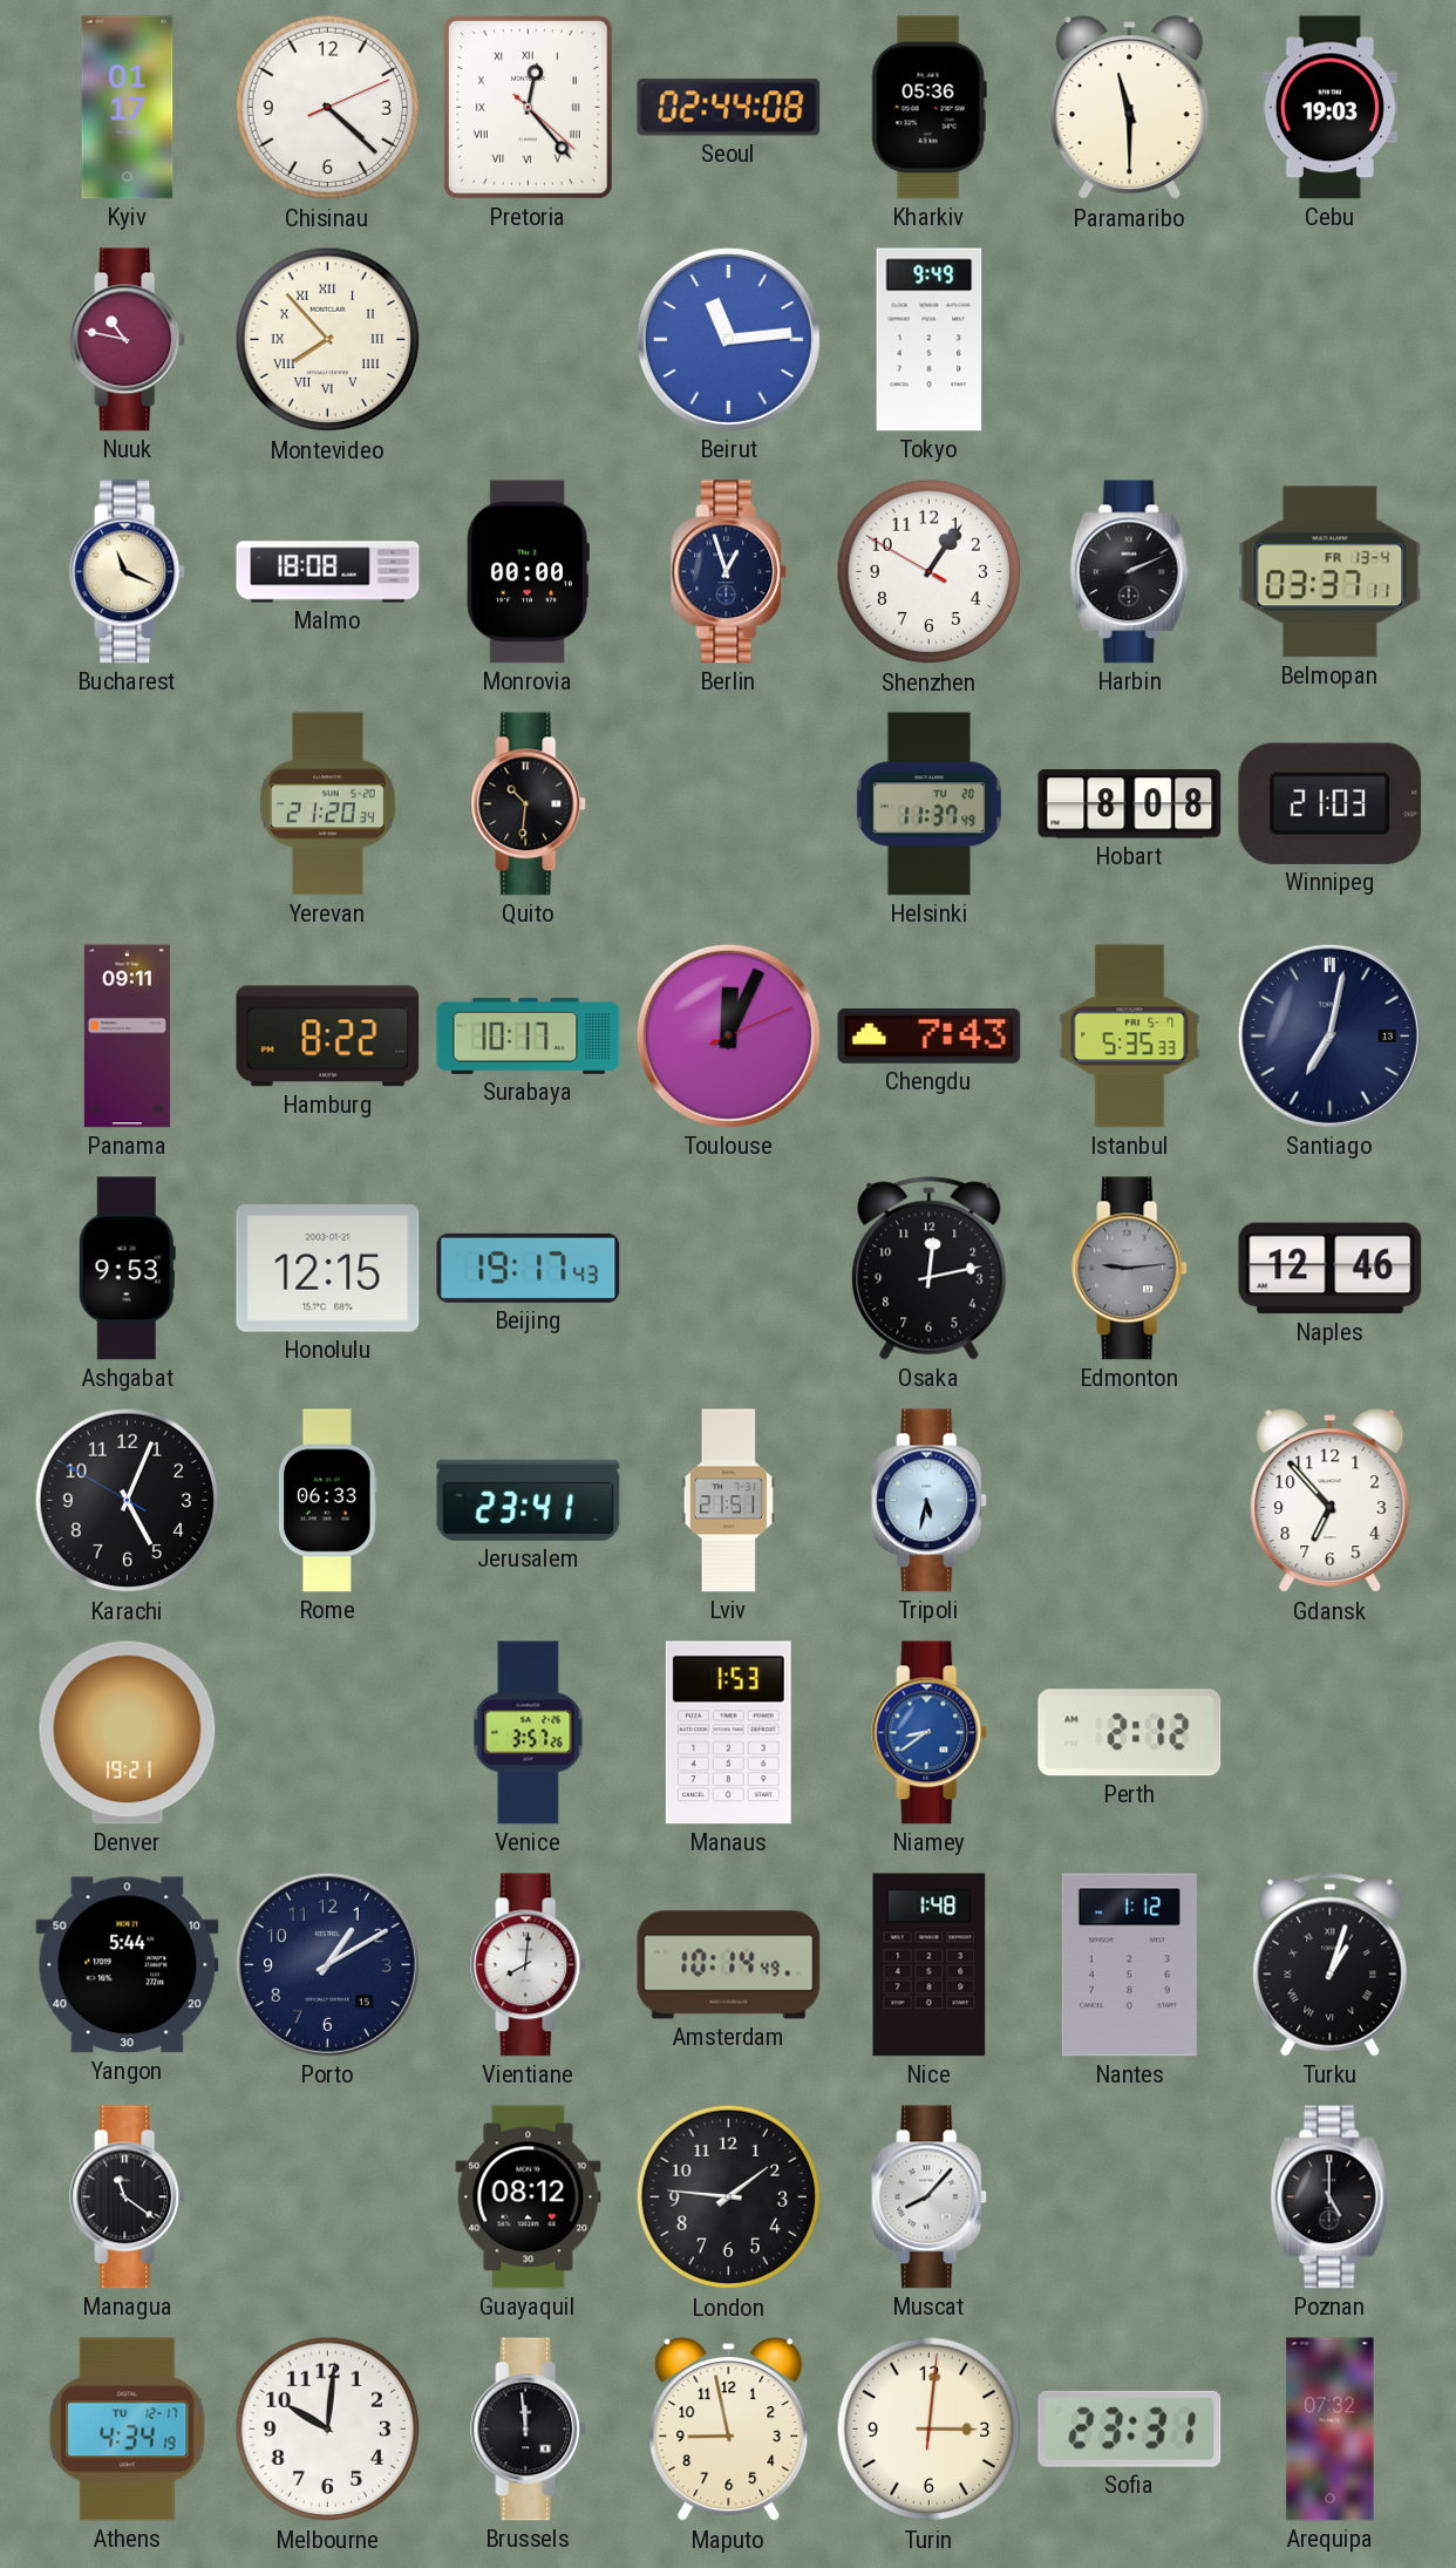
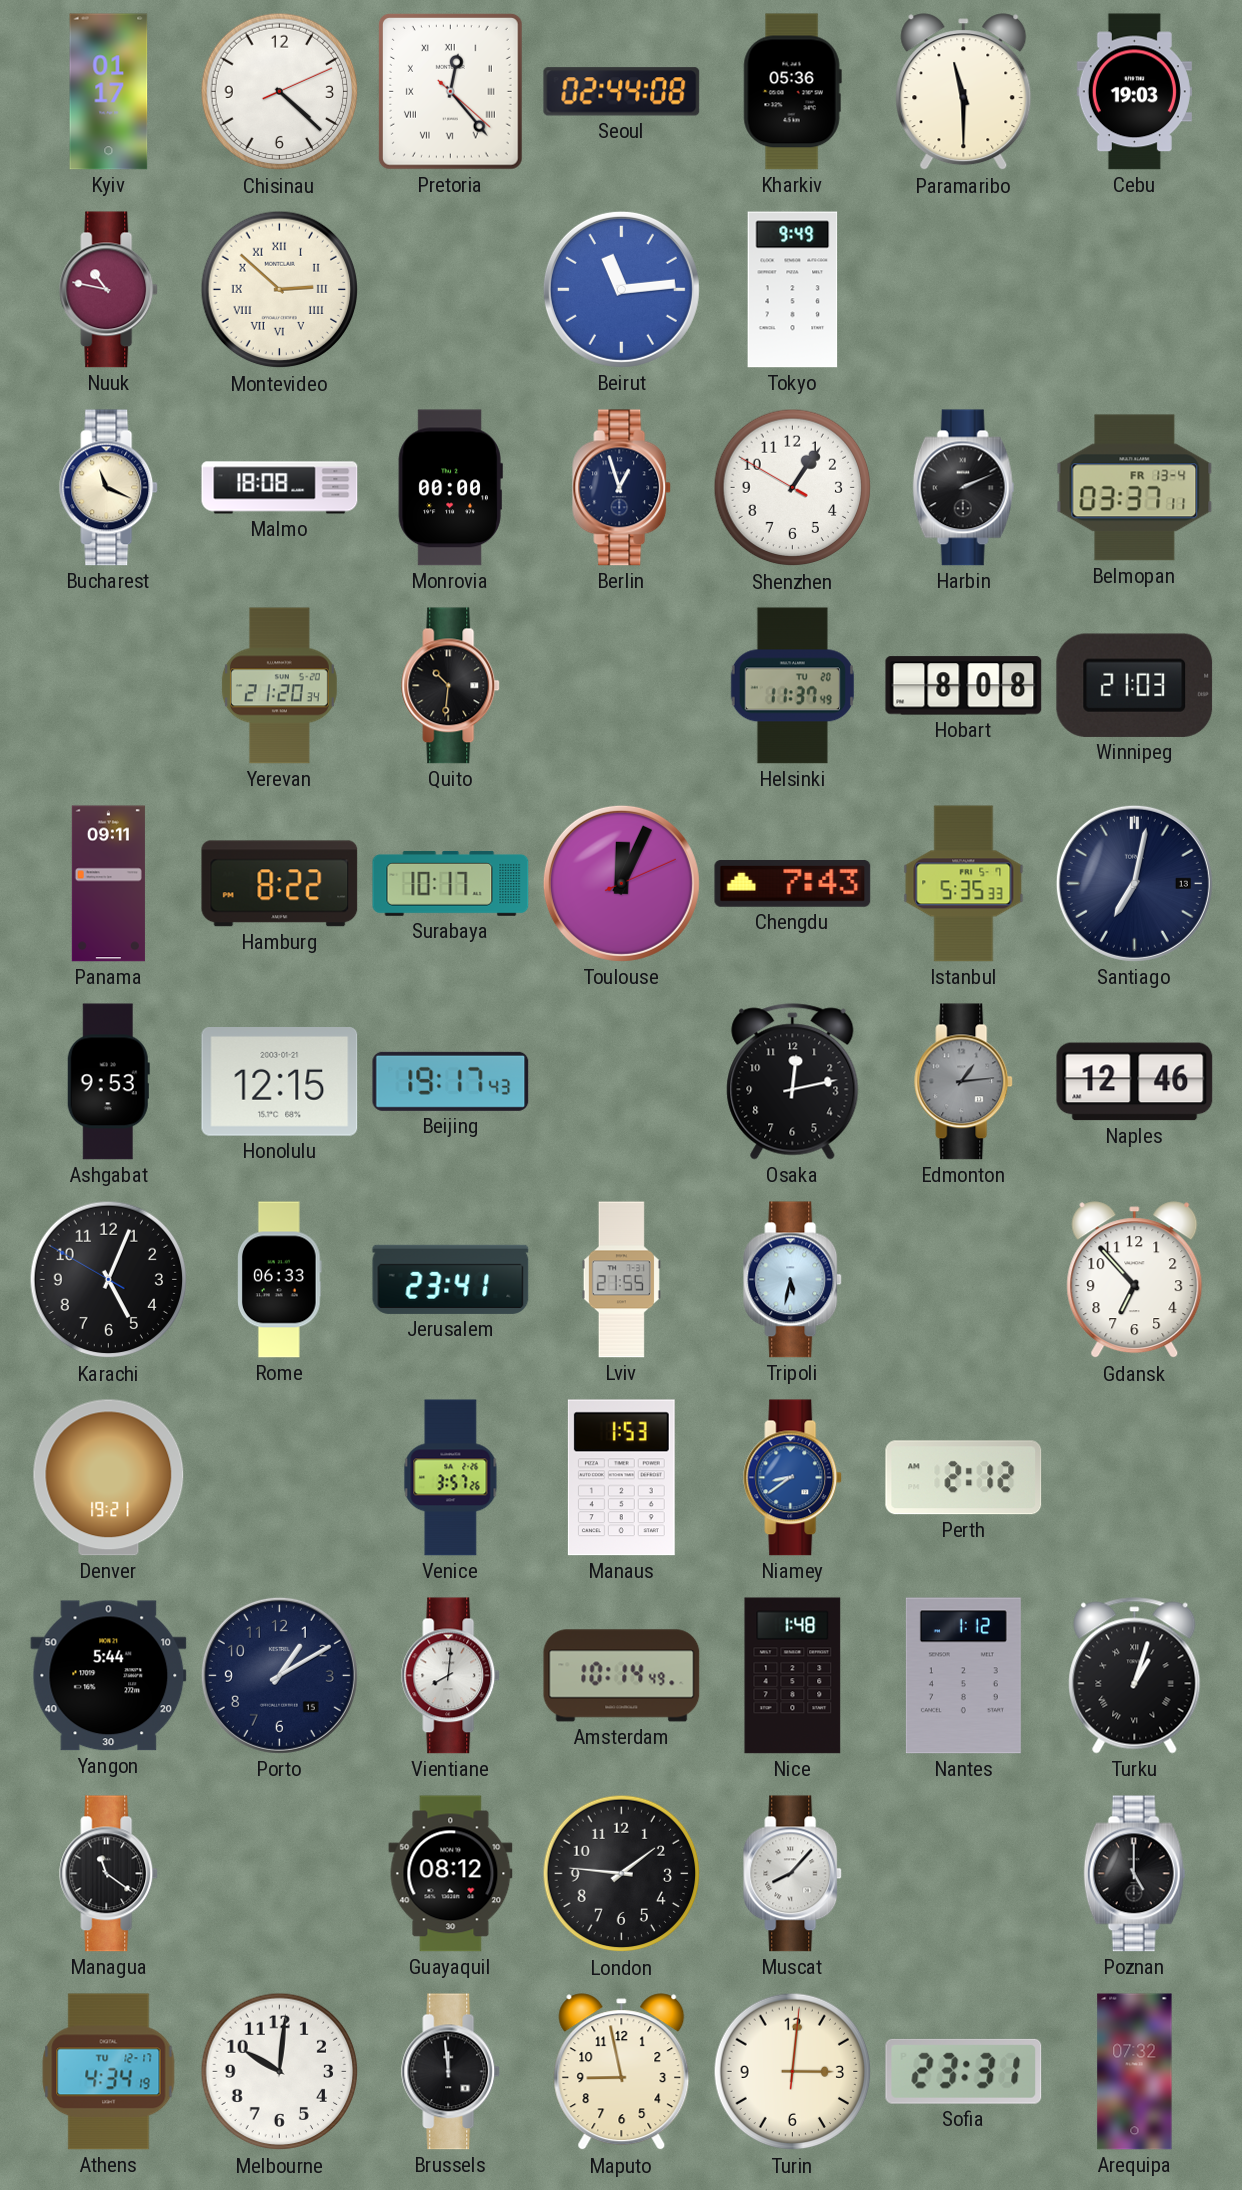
Montevideo: 7:53 -> 2:52 (280, 290)
Edmonton: 9:14 -> 1:14 (964, 1082)
Lviv: 21:51 -> 21:55 (621, 1280)
